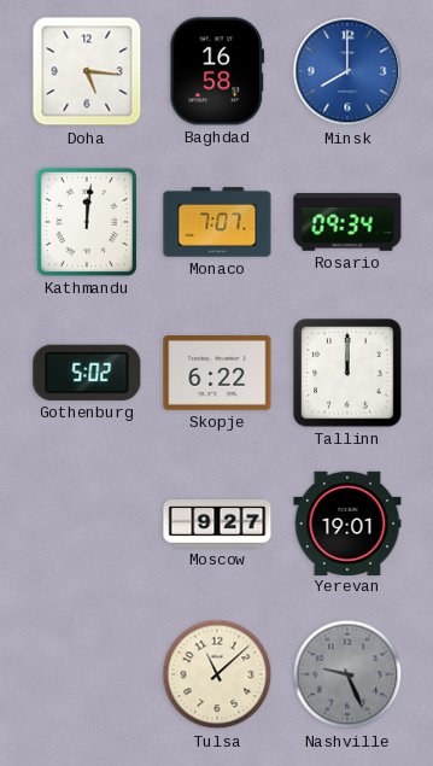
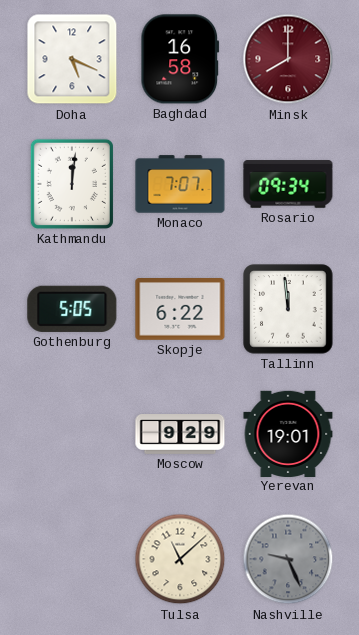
Doha: 5:16 -> 5:19 (72, 59)
Minsk dial: blue -> burgundy (288, 59)
Gothenburg: 5:02 -> 5:05 (72, 309)
Tallinn: 12:00 -> 11:59 (288, 309)
Moscow: 9:27 -> 9:29 (180, 435)
